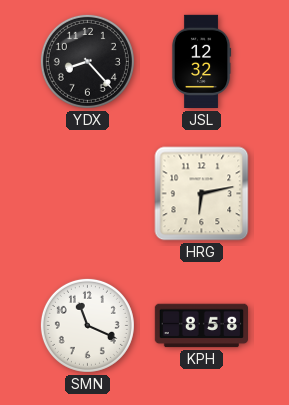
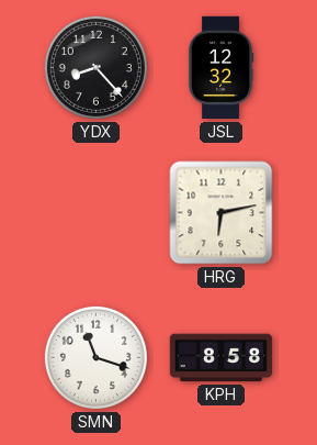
SMN: 11:19 -> 11:18 (95, 357)
